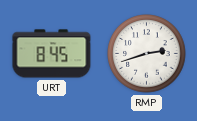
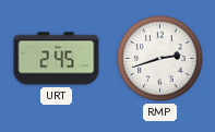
URT: 8:45 -> 2:45 (57, 59)
